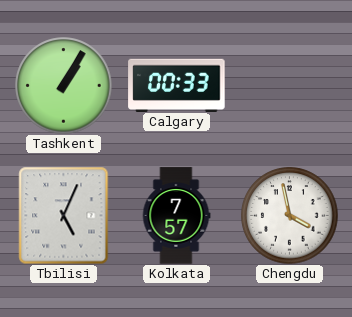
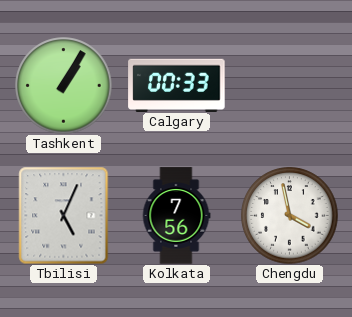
Kolkata: 7:57 -> 7:56 (176, 216)
